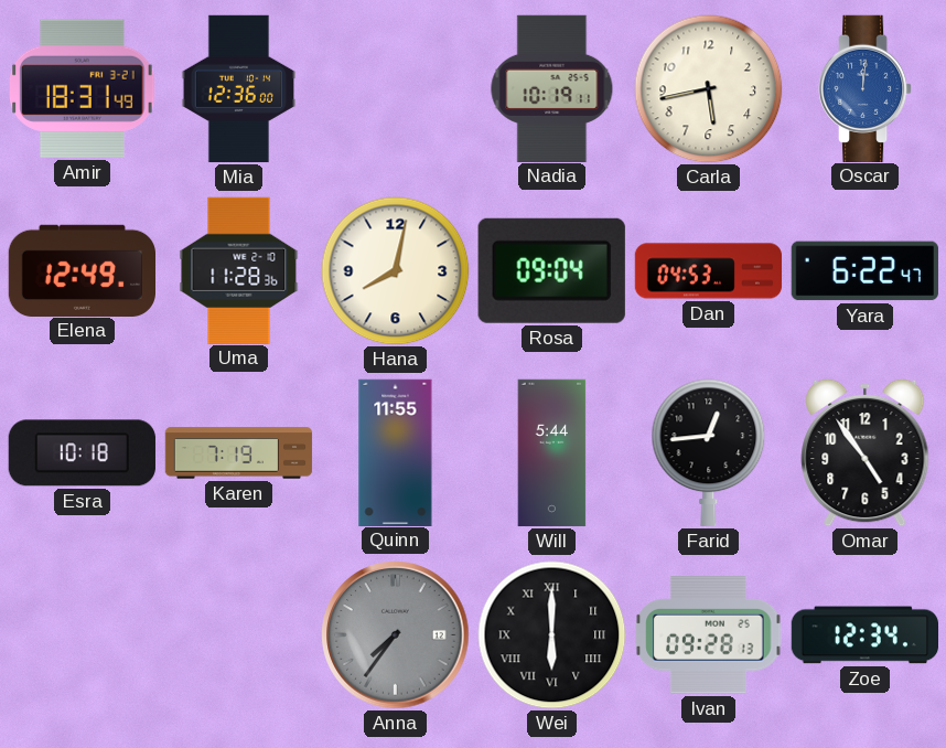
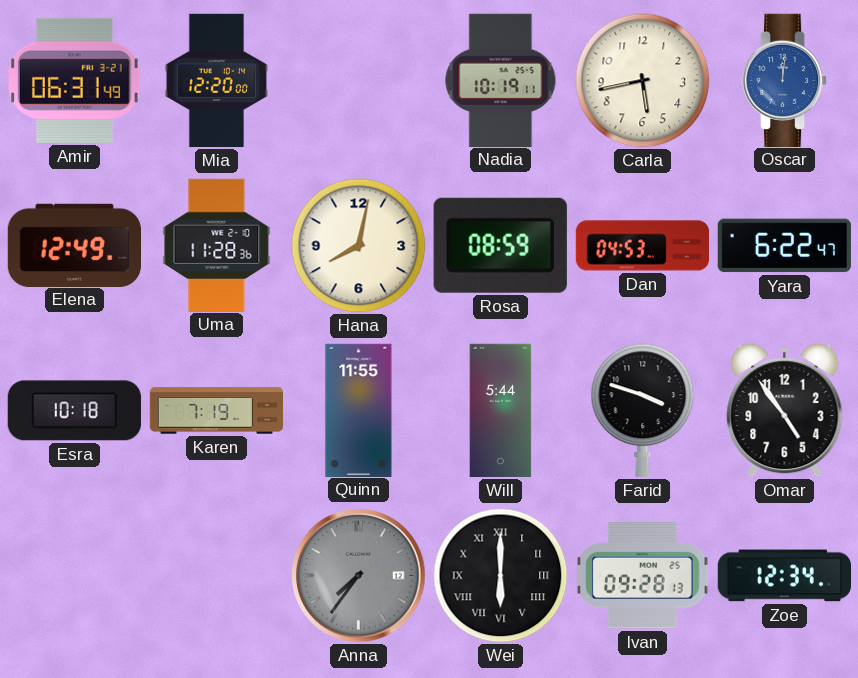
Amir: 18:31 -> 06:31 (75, 80)
Mia: 12:36 -> 12:20 (216, 81)
Rosa: 09:04 -> 08:59 (500, 245)
Farid: 12:44 -> 3:48 (643, 410)
